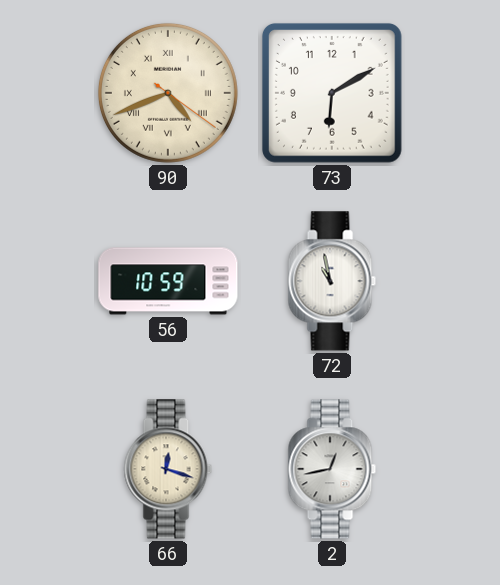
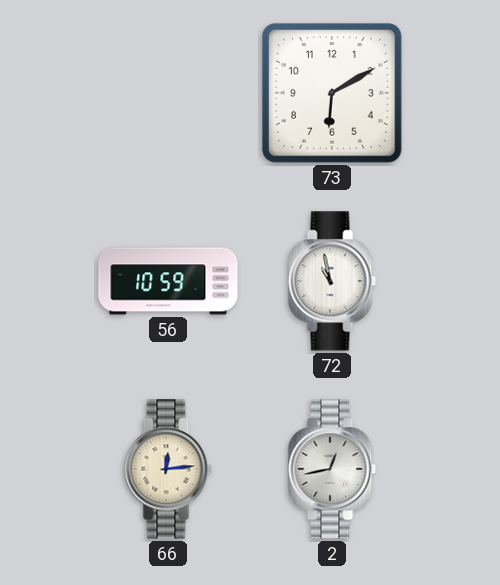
90: 4:41 -> none (168, 93)
66: 12:18 -> 12:14 (168, 469)
